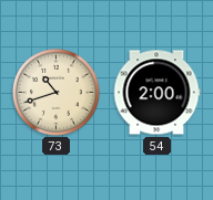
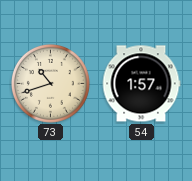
54: 2:00 -> 1:57 (141, 84)
